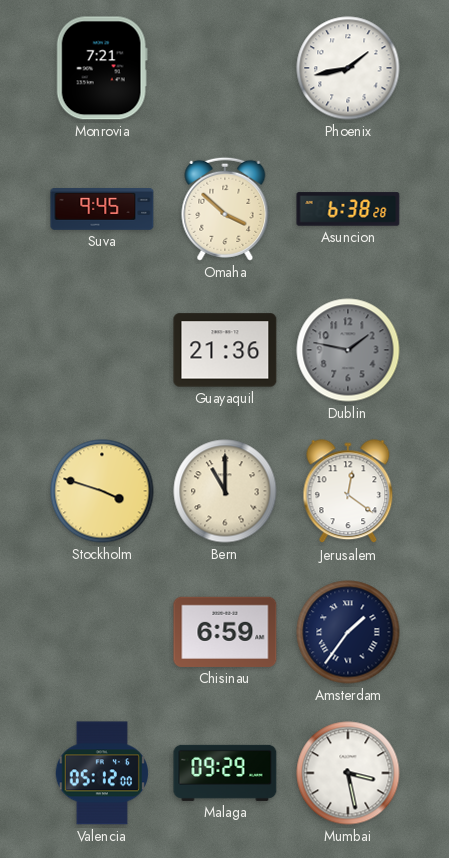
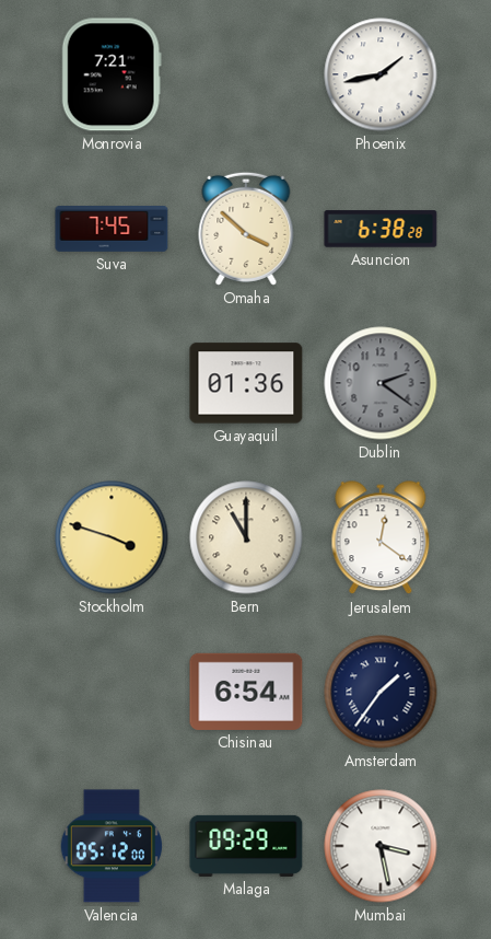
Suva: 9:45 -> 7:45 (112, 230)
Guayaquil: 21:36 -> 01:36 (246, 383)
Dublin: 1:47 -> 2:21 (381, 383)
Chisinau: 6:59 -> 6:54 (246, 692)
